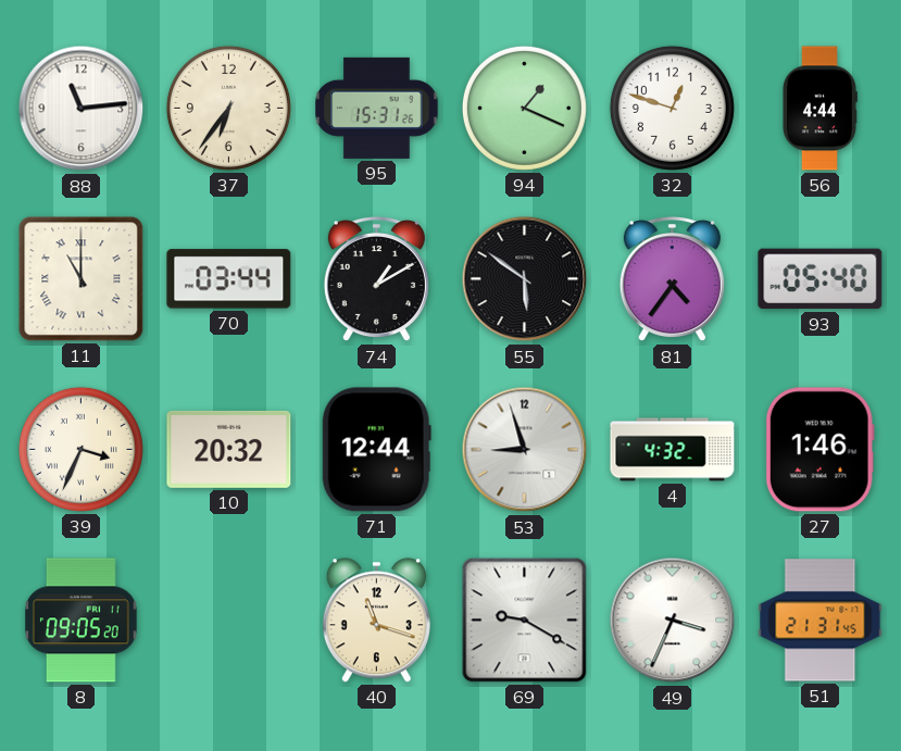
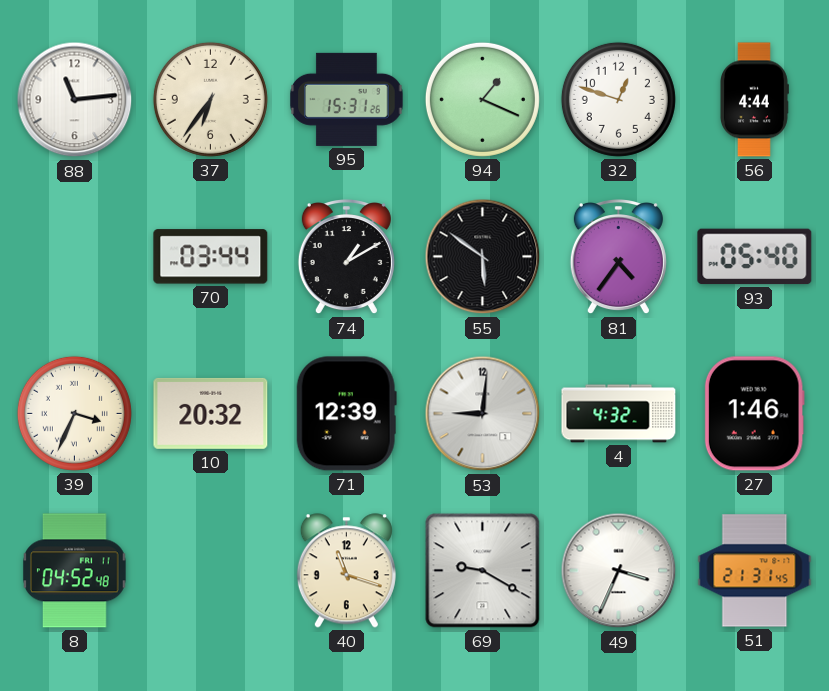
11: 11:00 -> none (82, 279)
71: 12:44 -> 12:39 (346, 414)
53: 8:57 -> 9:01 (483, 414)
8: 09:05 -> 04:52 (75, 571)
